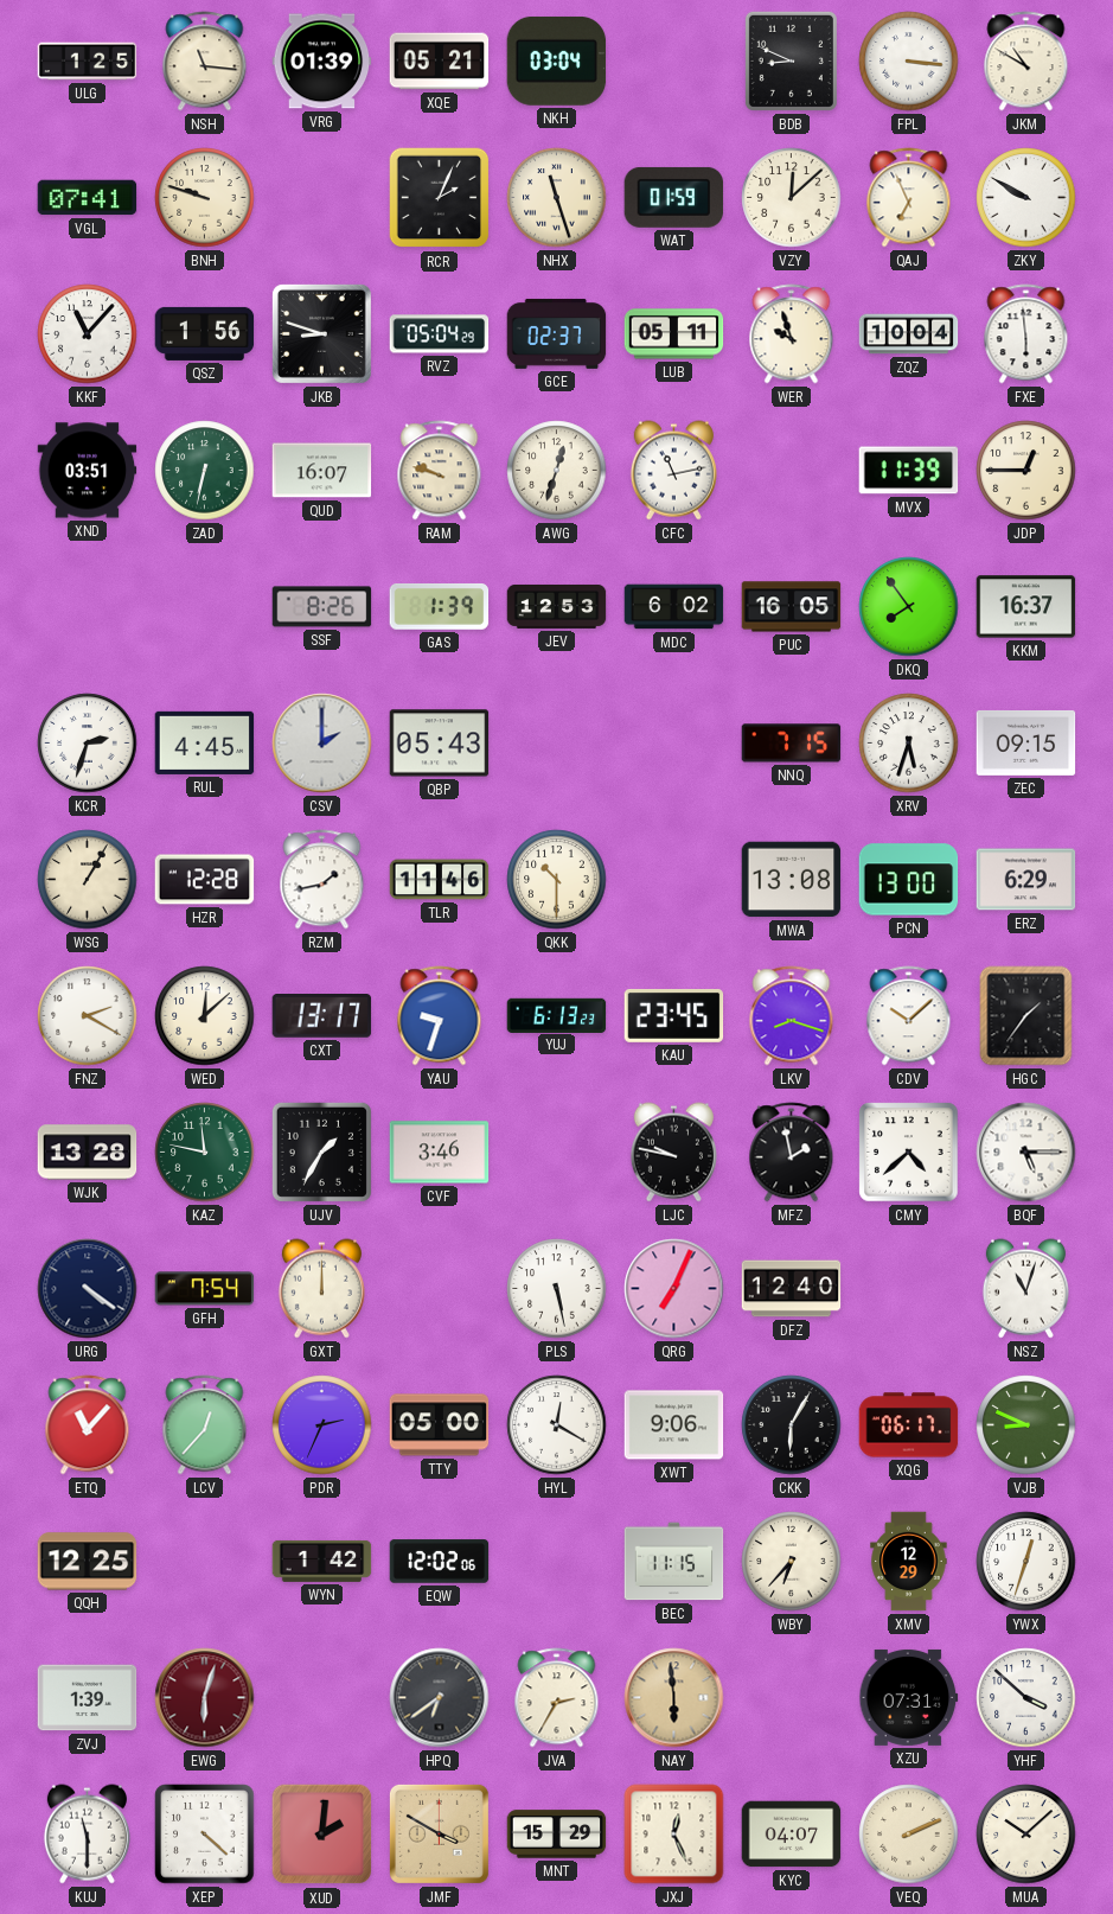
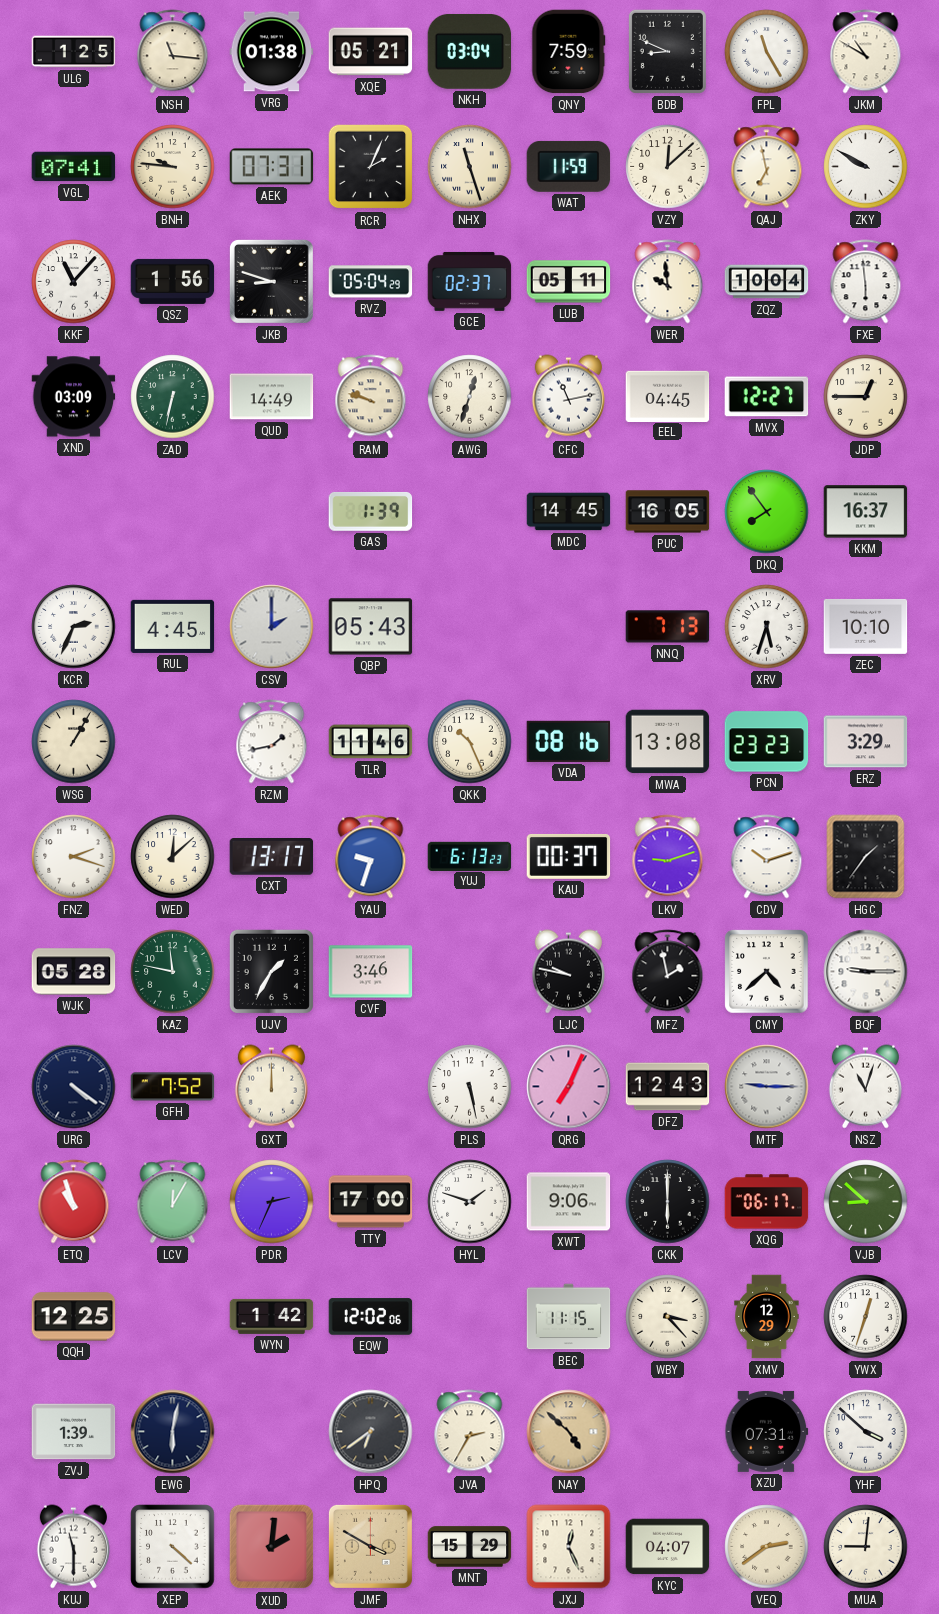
VRG: 01:39 -> 01:38 (272, 52)
QNY: none -> 7:59 (569, 52)
FPL: 3:16 -> 11:25 (767, 52)
BNH: 9:48 -> 9:46 (173, 167)
AEK: none -> 07:31 (272, 167)
WAT: 01:59 -> 11:59 (569, 166)
QAJ: 6:56 -> 6:58 (767, 167)
WER: 9:57 -> 9:59 (668, 282)
XND: 03:51 -> 03:09 (74, 397)
QUD: 16:07 -> 14:49 (272, 397)
EEL: none -> 04:45 (668, 396)
MVX: 11:39 -> 12:27 (767, 397)
SSF: 8:26 -> none (322, 607)
JEV: 12:53 -> none (557, 606)
MDC: 6:02 -> 14:45 (569, 512)
KCR: 2:33 -> 2:34 (74, 627)
NNQ: 7:15 -> 7:13 (668, 627)
ZEC: 09:15 -> 10:10 (866, 626)
HZR: 12:28 -> none (205, 880)
QKK: 10:30 -> 10:26 (470, 742)
VDA: none -> 08:16 (569, 741)
PCN: 13:00 -> 23:23 (767, 742)
ERZ: 6:29 -> 3:29 (866, 742)
FNZ: 2:20 -> 2:18 (74, 857)
KAU: 23:45 -> 00:37 (569, 856)
LKV: 8:18 -> 9:12 (668, 857)
CDV: 10:08 -> 10:12 (767, 857)
WJK: 13:28 -> 05:28 (74, 972)
BQF: 5:15 -> 9:15 (866, 972)
GFH: 7:54 -> 7:52 (173, 1087)
DFZ: 12:40 -> 12:43 (668, 1087)
MTF: none -> 9:15 (767, 1087)
ETQ: 11:07 -> 10:57 (74, 1202)
LCV: 12:37 -> 12:05 (173, 1202)
TTY: 05:00 -> 17:00 (371, 1202)
HYL: 12:20 -> 1:48 (470, 1202)
CKK: 6:05 -> 6:00 (668, 1202)
VJB: 8:49 -> 8:52 (866, 1202)
WBY: 6:37 -> 3:23 (668, 1317)
EWG: 6:03 -> 6:02 (173, 1432)
EWG dial: burgundy -> navy (173, 1432)
NAY: 5:59 -> 4:52 (569, 1432)
VEQ: 2:11 -> 2:39 (767, 1547)
MUA: 10:08 -> 9:01 (866, 1547)
